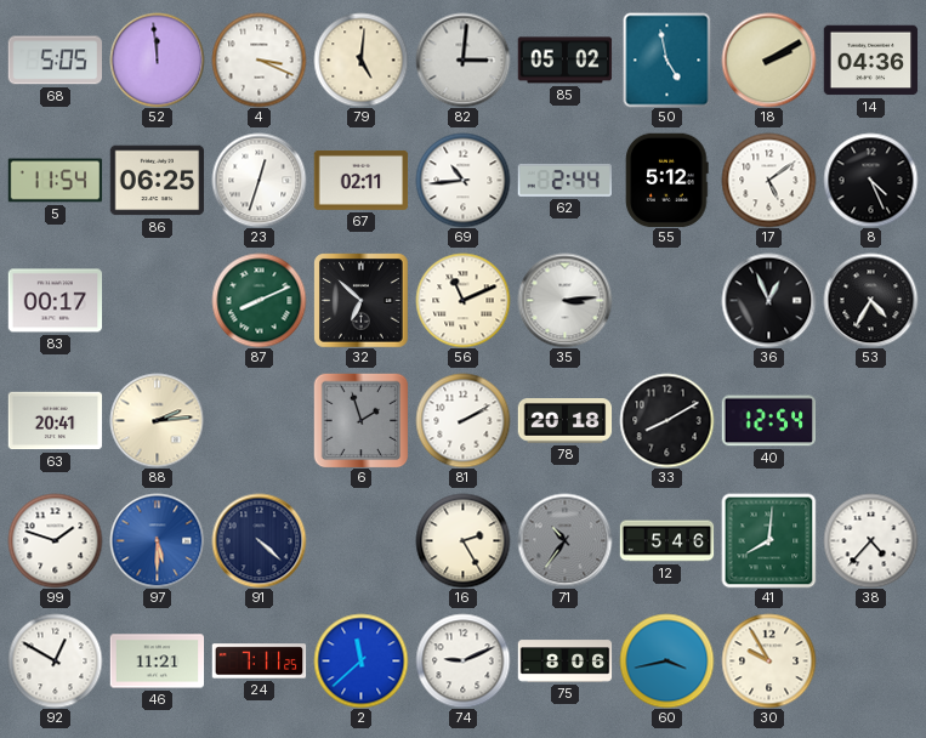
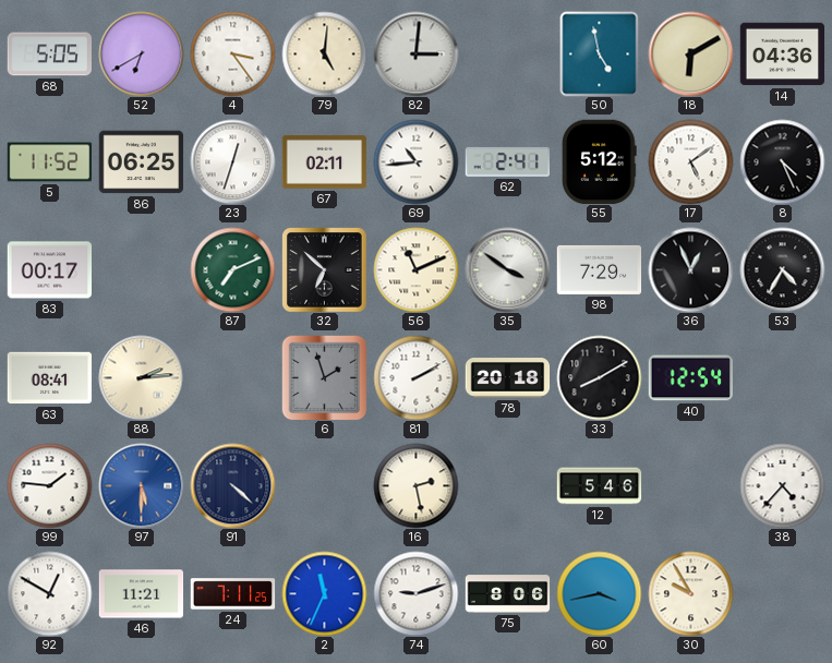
52: 11:59 -> 6:40 (141, 53)
4: 3:19 -> 3:24 (232, 53)
85: 05:02 -> none (564, 61)
18: 2:10 -> 6:10 (690, 53)
5: 11:54 -> 11:52 (49, 162)
62: 2:44 -> 2:41 (507, 161)
87: 8:11 -> 7:11 (232, 269)
35: 3:14 -> 3:51 (507, 269)
98: none -> 7:29 (599, 269)
63: 20:41 -> 08:41 (49, 378)
99: 1:48 -> 1:46 (49, 485)
16: 2:25 -> 2:28 (415, 485)
71: 10:36 -> none (564, 540)
41: 8:01 -> none (768, 540)
2: 11:38 -> 11:34 (324, 593)
74: 9:11 -> 9:12 (415, 593)
